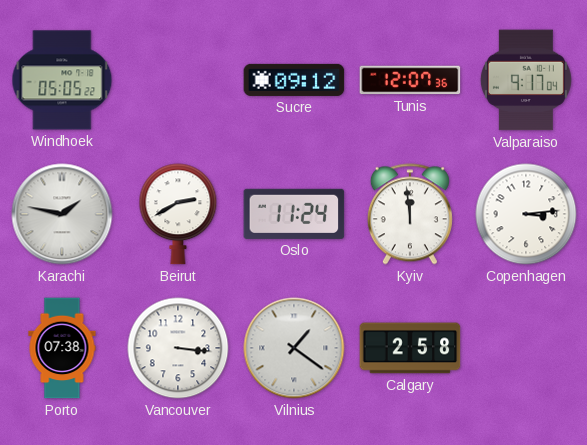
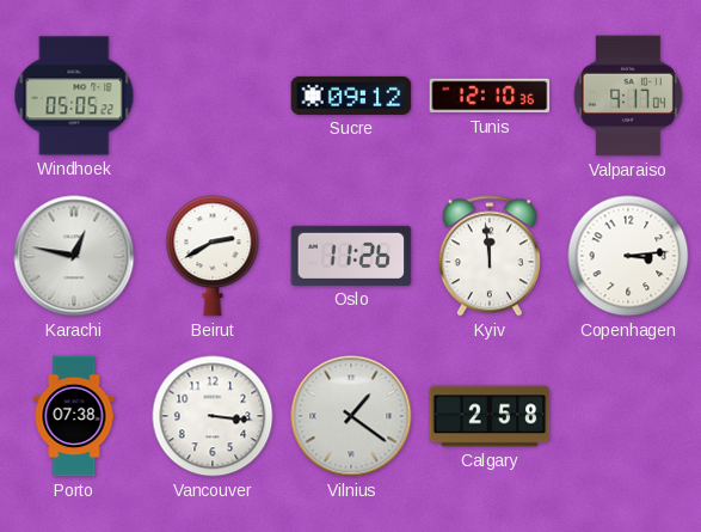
Tunis: 12:07 -> 12:10 (490, 96)
Karachi: 1:47 -> 12:47 (74, 256)
Oslo: 11:24 -> 11:26 (351, 256)
